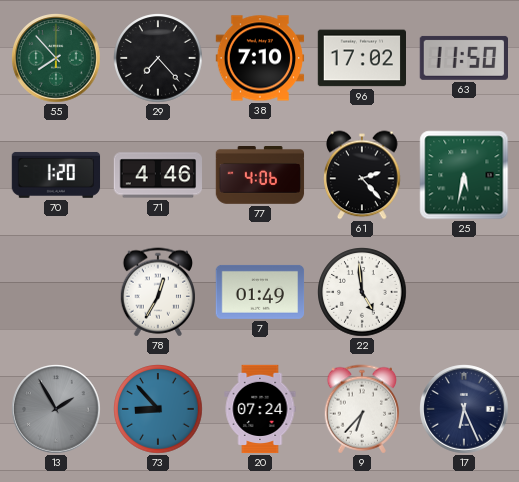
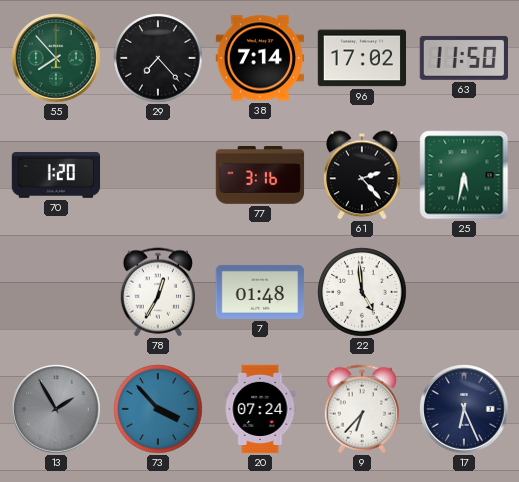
38: 7:10 -> 7:14 (260, 58)
71: 4:46 -> none (157, 175)
77: 4:06 -> 3:16 (260, 176)
7: 01:49 -> 01:48 (260, 292)
73: 8:53 -> 3:53 (158, 409)
